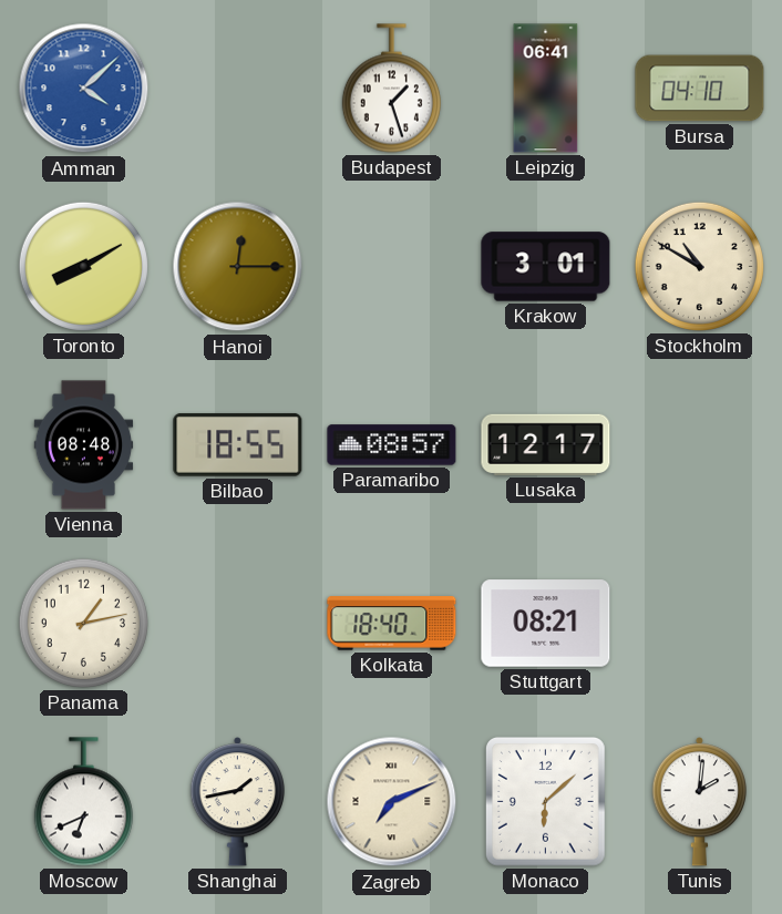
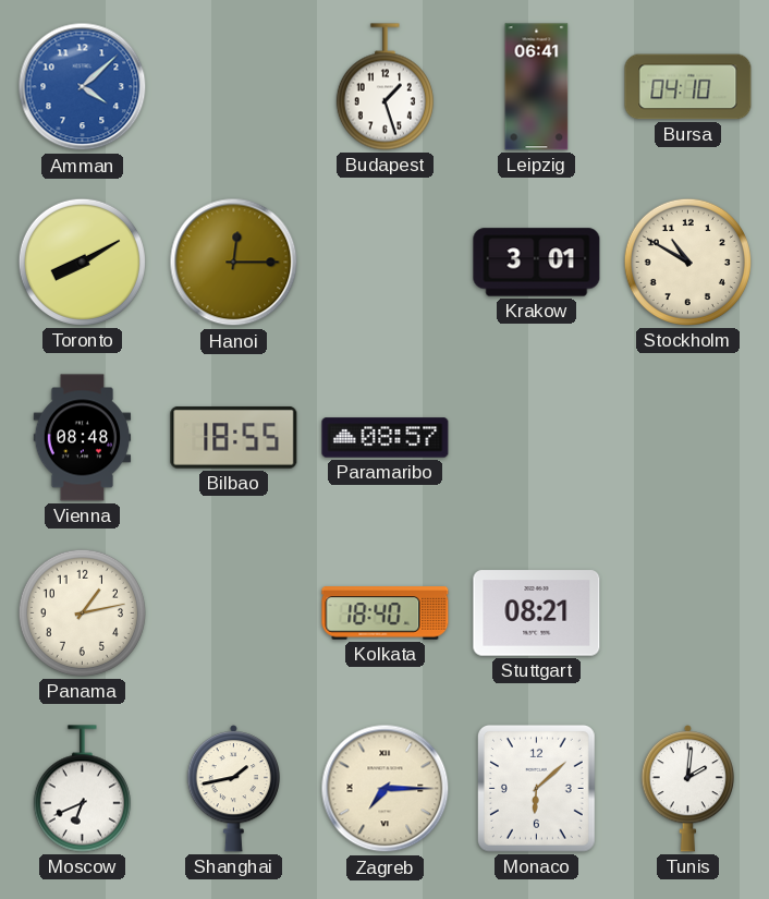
Lusaka: 12:17 -> none (546, 444)
Zagreb: 7:11 -> 7:15 (386, 789)
